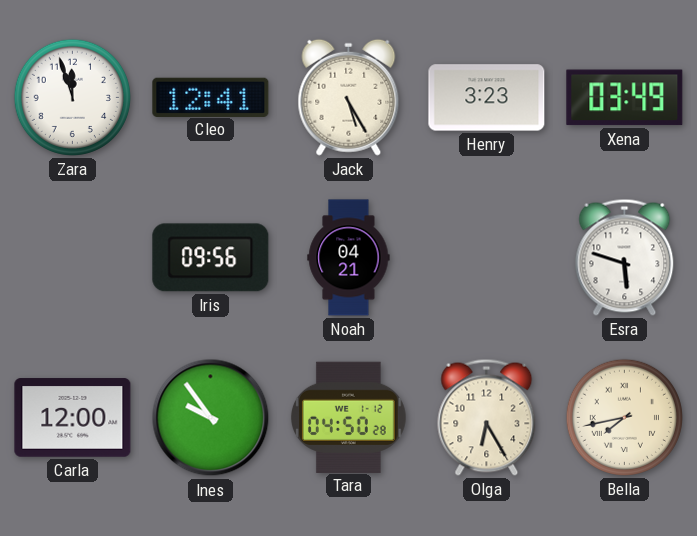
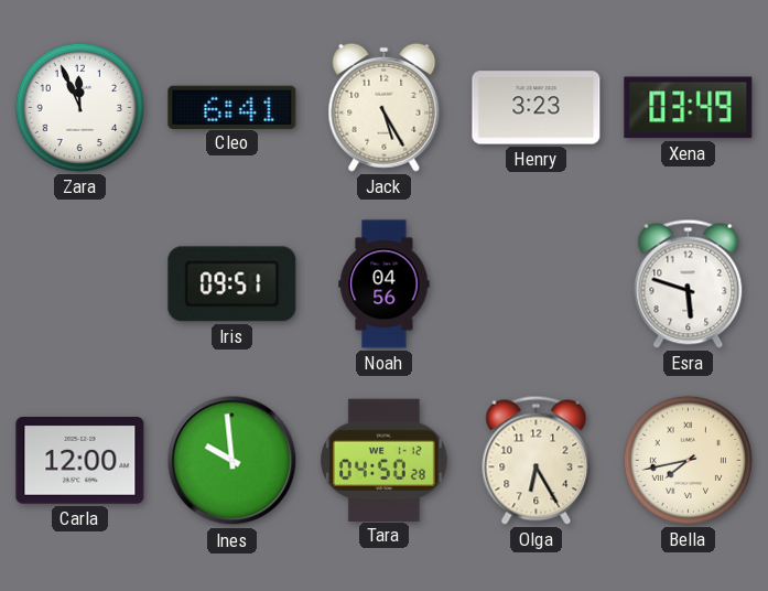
Zara: 11:57 -> 11:56 (79, 107)
Cleo: 12:41 -> 6:41 (232, 107)
Iris: 09:56 -> 09:51 (232, 284)
Noah: 04:21 -> 04:56 (385, 284)
Ines: 9:54 -> 9:59 (232, 461)
